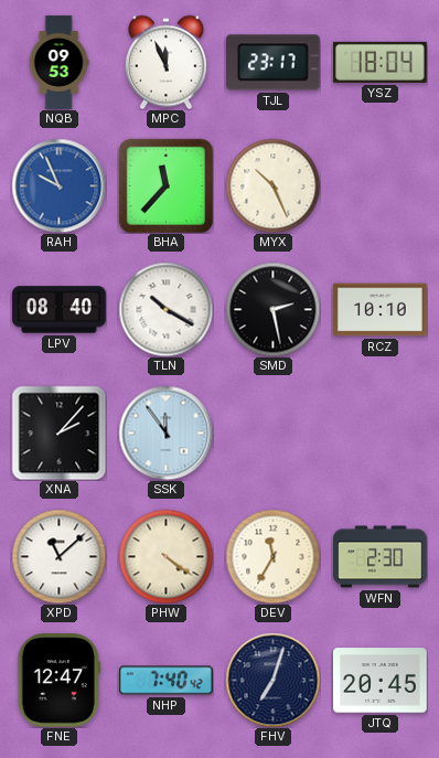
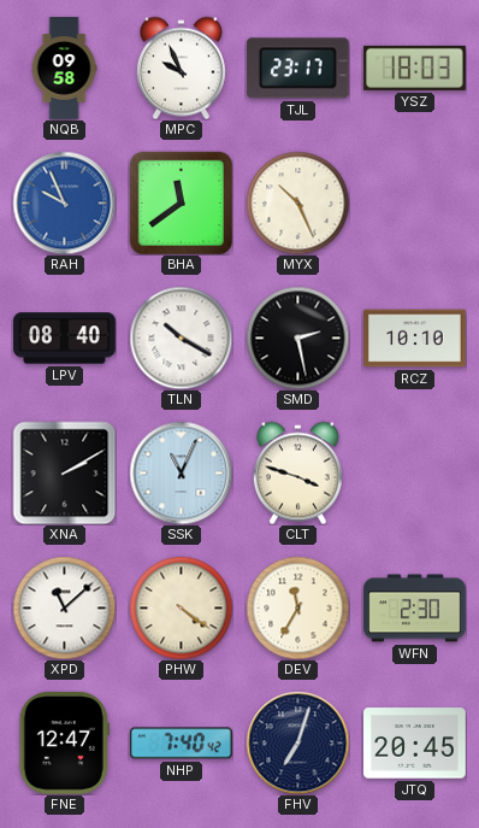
NQB: 09:53 -> 09:58 (64, 69)
MPC: 11:56 -> 9:56 (181, 67)
YSZ: 18:04 -> 18:03 (415, 67)
BHA: 11:37 -> 11:39 (181, 202)
XNA: 2:07 -> 2:10 (64, 472)
SSK: 11:54 -> 11:04 (181, 472)
CLT: none -> 3:48 (297, 472)
